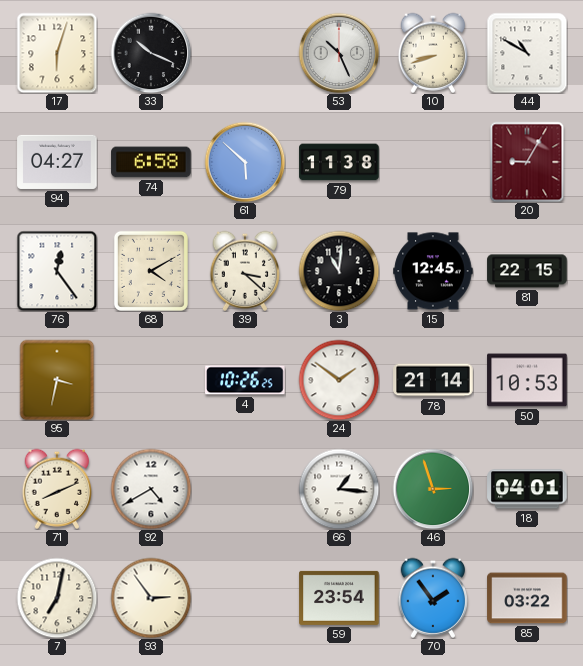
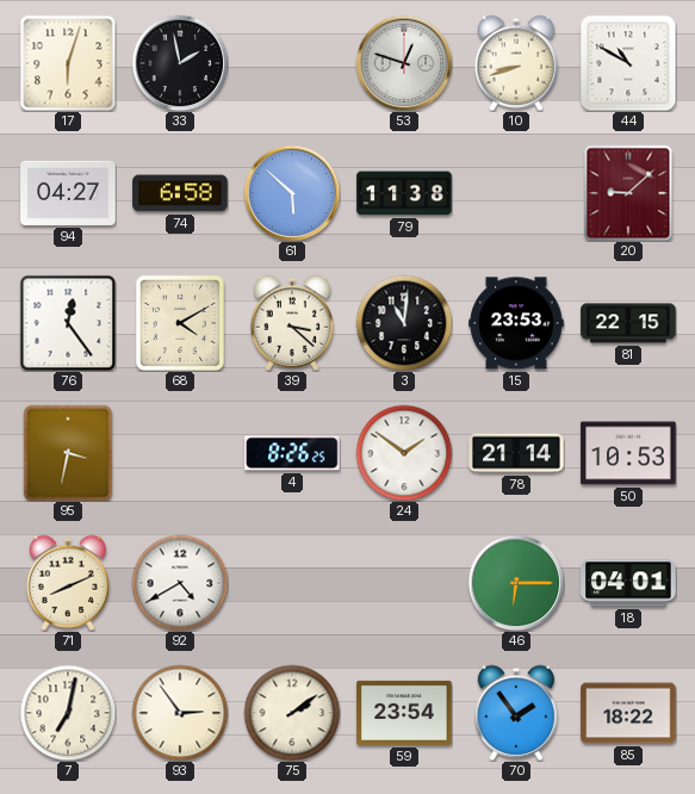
33: 10:19 -> 1:58 (180, 63)
53: 10:26 -> 12:48 (404, 63)
20: 9:05 -> 9:08 (628, 193)
15: 12:45 -> 23:53 (516, 323)
4: 10:26 -> 8:26 (292, 453)
66: 1:16 -> none (339, 489)
46: 2:57 -> 6:15 (516, 583)
75: none -> 2:09 (292, 713)
85: 03:22 -> 18:22 (628, 713)
